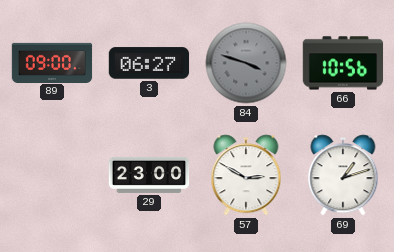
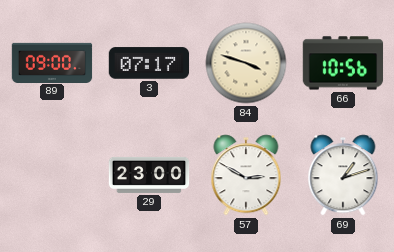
3: 06:27 -> 07:17 (149, 63)
84 dial: grey -> cream (246, 63)
